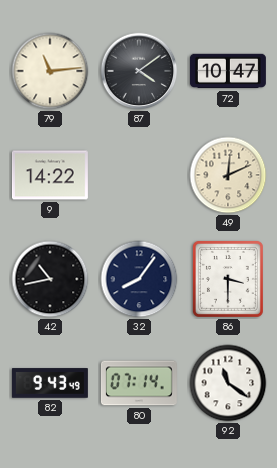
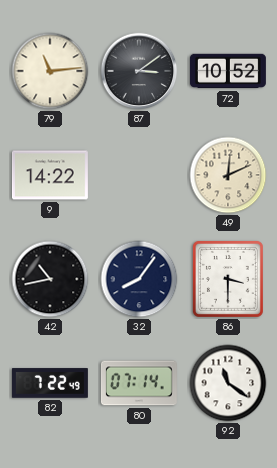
87: 4:09 -> 3:09 (139, 71)
72: 10:47 -> 10:52 (228, 71)
82: 9:43 -> 7:22 (50, 383)
